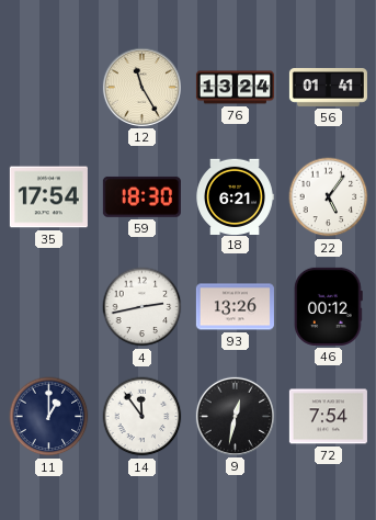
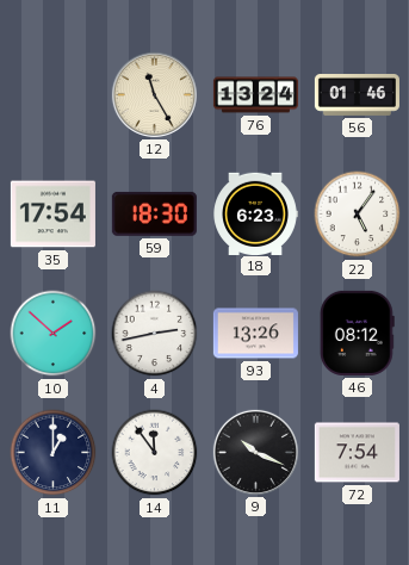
56: 01:41 -> 01:46 (357, 95)
18: 6:21 -> 6:23 (255, 213)
10: none -> 1:52 (54, 334)
46: 00:12 -> 08:12 (357, 333)
9: 12:32 -> 10:19 (255, 452)
